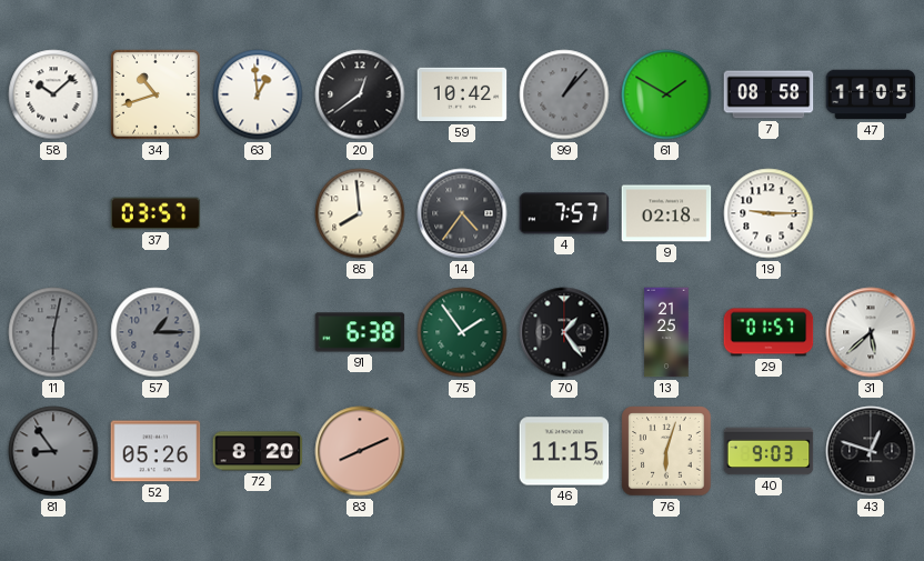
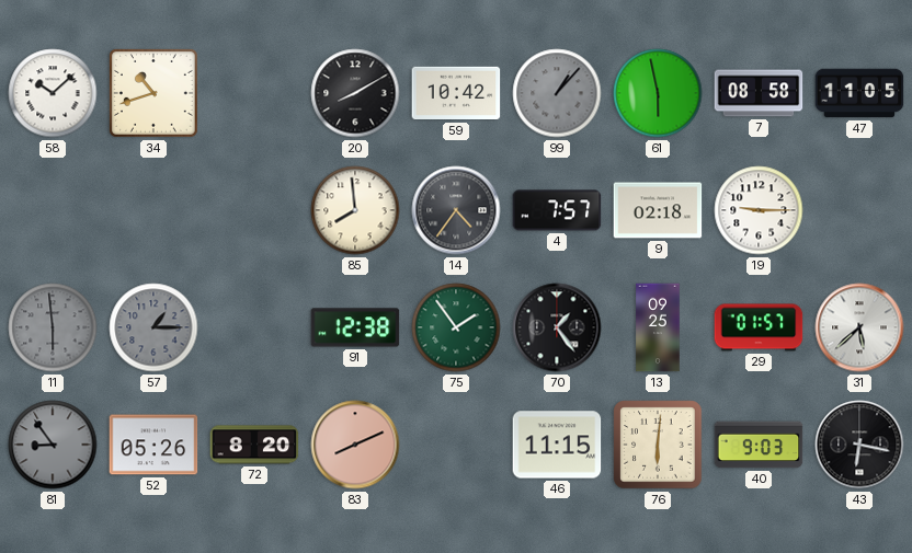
63: 12:59 -> none (258, 94)
20: 12:39 -> 8:10 (355, 93)
61: 1:50 -> 5:58 (658, 93)
37: 03:57 -> none (155, 213)
11: 6:02 -> 5:59 (53, 327)
91: 6:38 -> 12:38 (355, 327)
13: 21:25 -> 09:25 (658, 327)
76: 6:03 -> 6:01 (658, 445)
43: 12:48 -> 6:17 (859, 445)
